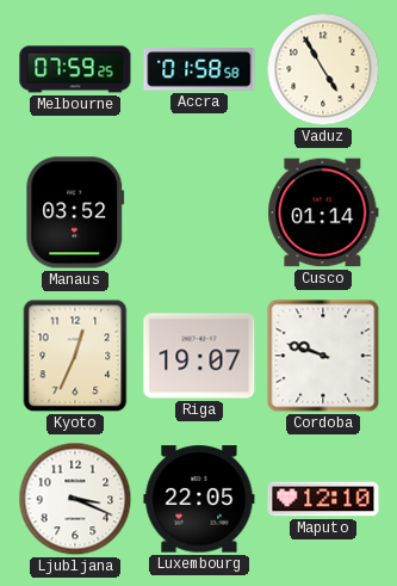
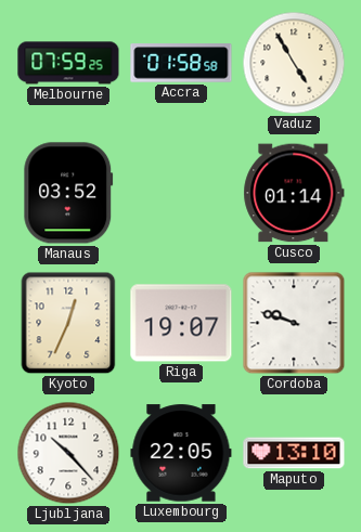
Ljubljana: 3:19 -> 10:23 (68, 453)
Maputo: 12:10 -> 13:10 (294, 453)
